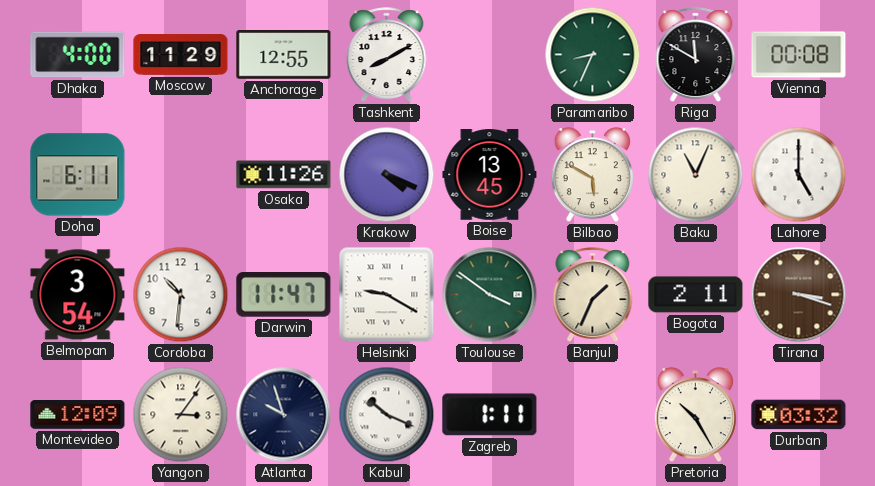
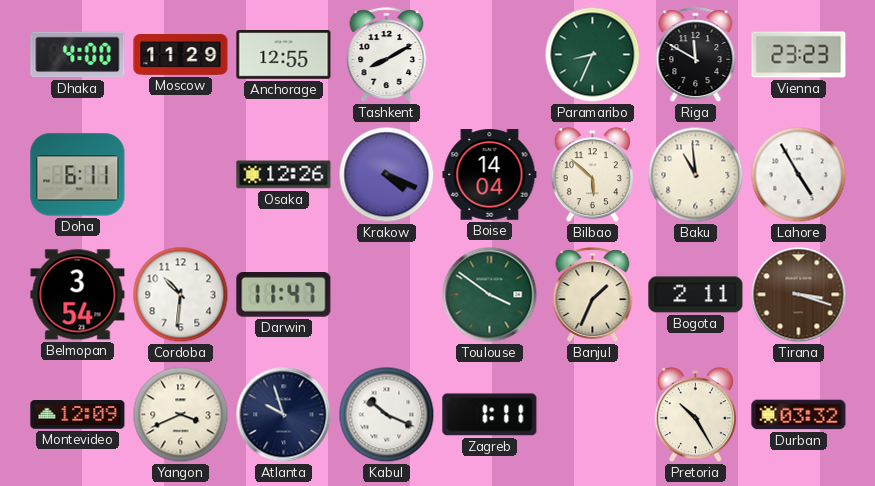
Vienna: 00:08 -> 23:23 (799, 55)
Osaka: 11:26 -> 12:26 (284, 175)
Boise: 13:45 -> 14:04 (490, 175)
Bilbao: 5:50 -> 5:52 (592, 175)
Baku: 11:04 -> 10:59 (696, 175)
Lahore: 5:00 -> 4:55 (799, 175)
Helsinki: 9:20 -> none (387, 295)
Yangon: 3:06 -> 3:41 (181, 415)
